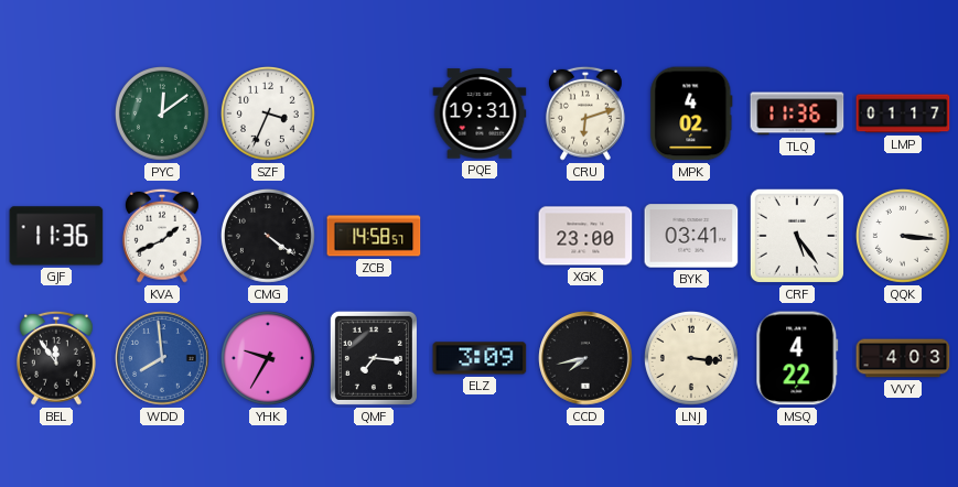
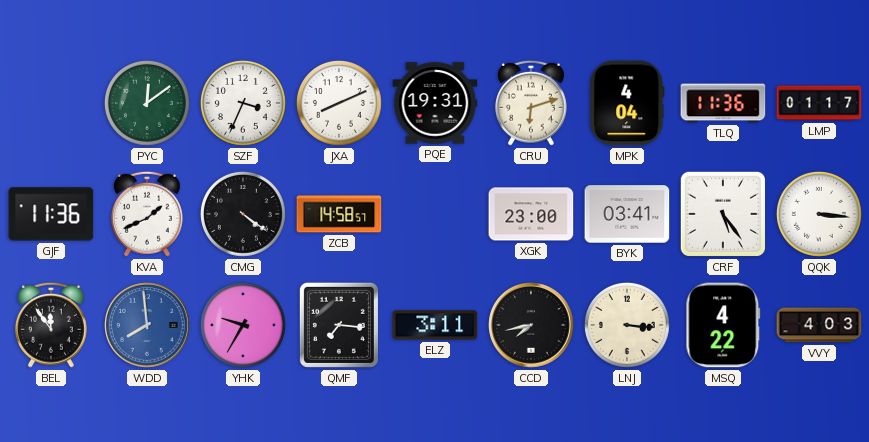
JXA: none -> 8:11 (339, 103)
MPK: 4:02 -> 4:04 (627, 103)
ELZ: 3:09 -> 3:11 (435, 325)
